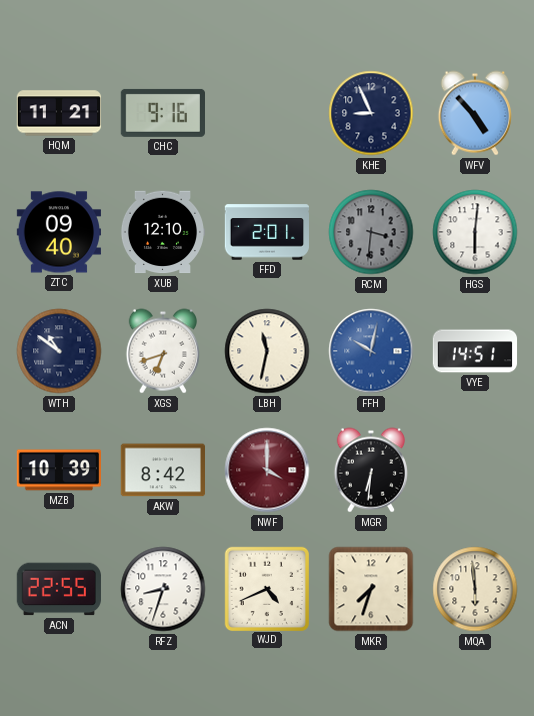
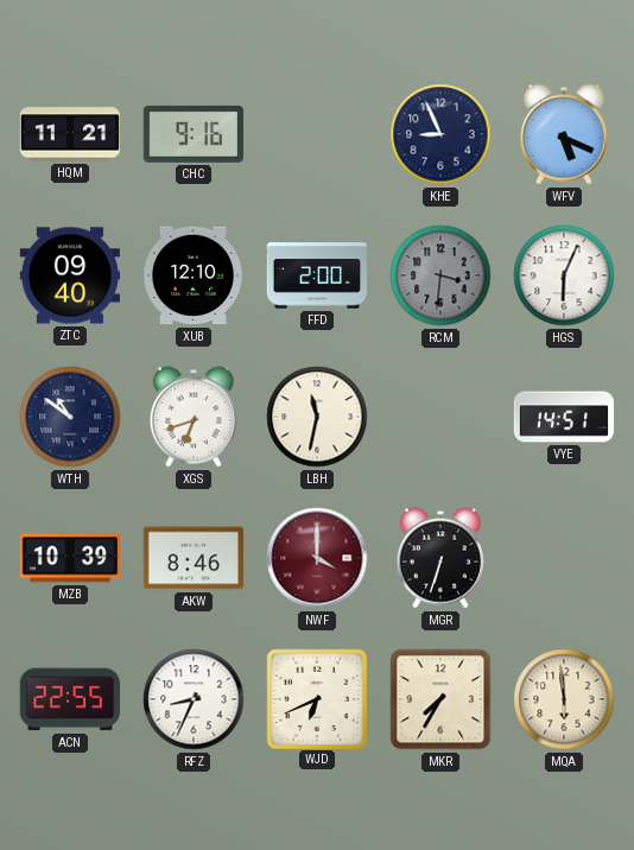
WFV: 4:53 -> 5:19 (564, 134)
FFD: 2:01 -> 2:00 (316, 275)
HGS: 6:01 -> 6:04 (564, 275)
FFH: 10:02 -> none (371, 351)
AKW: 8:42 -> 8:46 (192, 558)
MGR: 6:31 -> 6:33 (440, 558)
RFZ: 8:33 -> 8:34 (194, 699)
WJD: 4:41 -> 6:41 (316, 698)
MKR: 7:33 -> 7:35 (440, 699)
